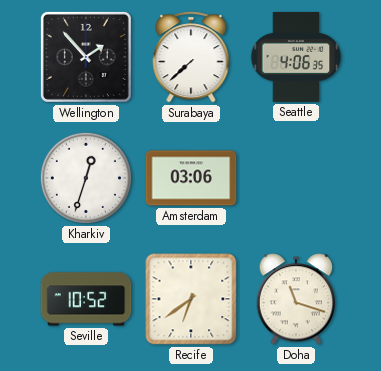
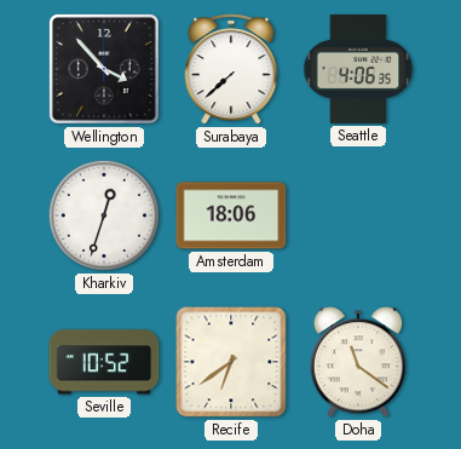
Wellington: 1:53 -> 3:53 (104, 69)
Amsterdam: 03:06 -> 18:06 (231, 215)
Doha: 11:18 -> 11:21 (358, 362)
